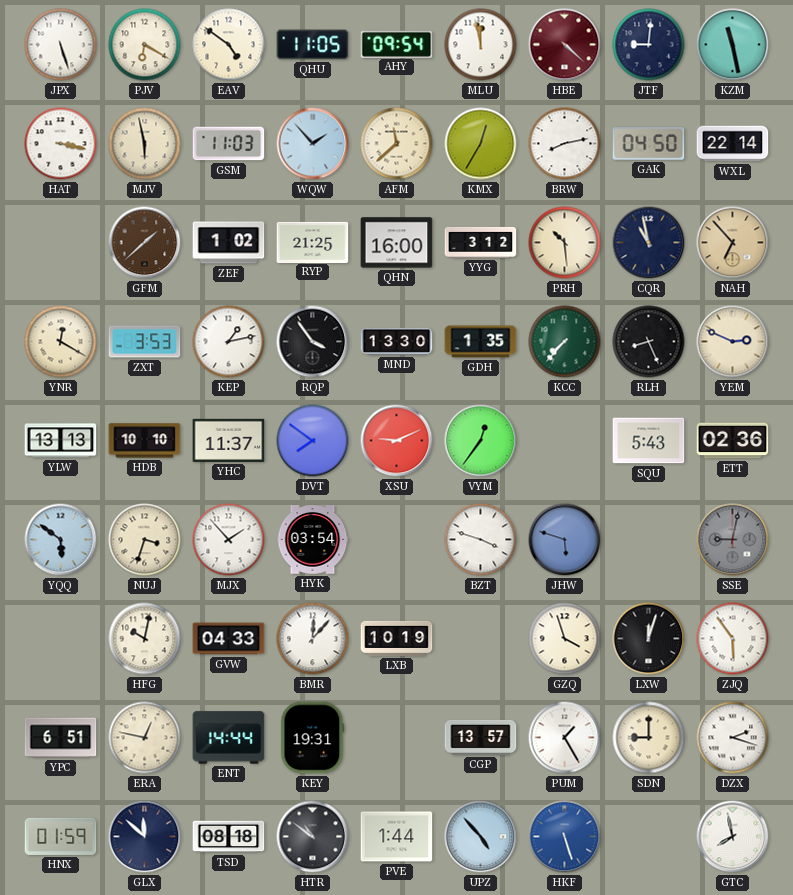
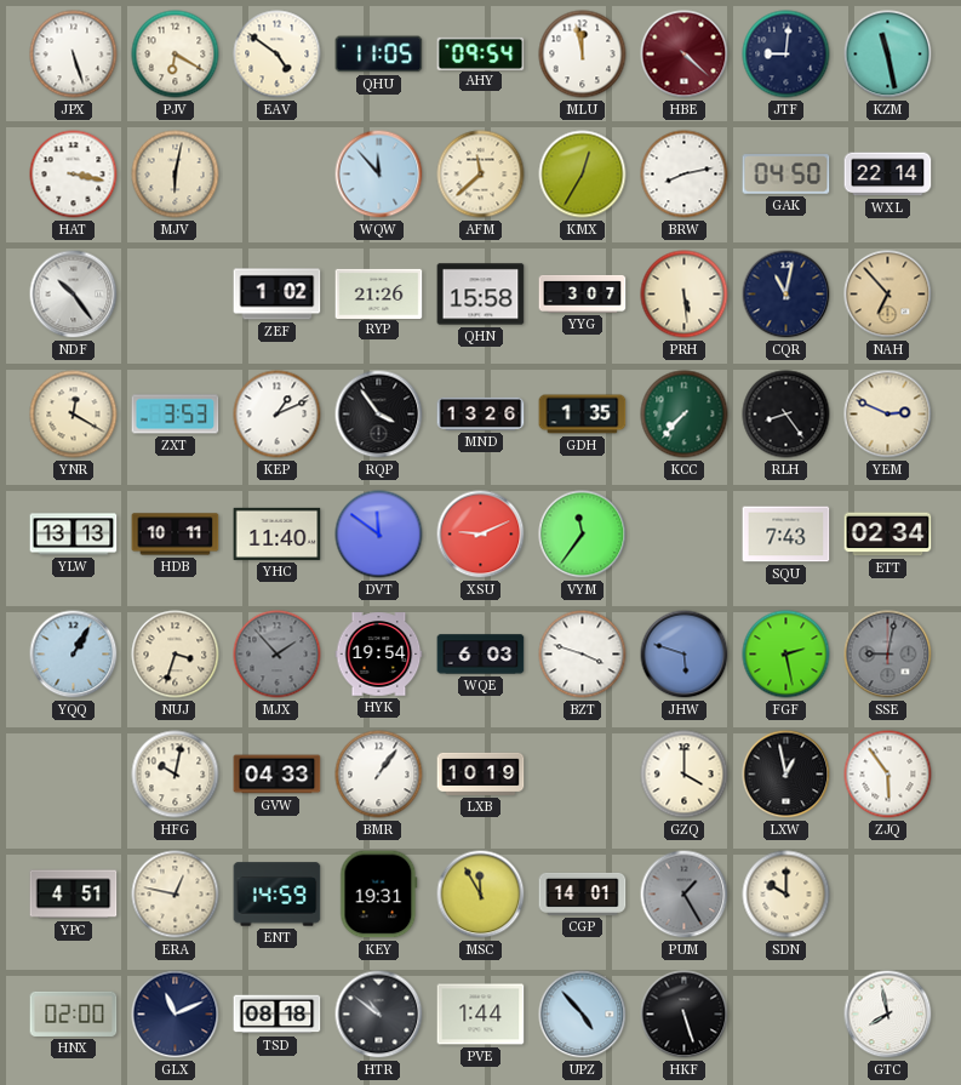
MJV: 5:58 -> 6:02 (176, 175)
GSM: 11:03 -> none (229, 144)
WQW: 1:53 -> 11:53 (379, 175)
NDF: none -> 10:24 (74, 295)
GFM: 1:38 -> none (145, 243)
RYP: 21:25 -> 21:26 (379, 293)
QHN: 16:00 -> 15:58 (481, 295)
YYG: 3:12 -> 3:07 (583, 293)
PRH: 10:29 -> 5:29 (685, 295)
CQR: 10:58 -> 11:02 (786, 295)
KEP: 1:13 -> 1:11 (278, 415)
MND: 13:30 -> 13:26 (481, 413)
RLH: 8:26 -> 8:24 (786, 415)
HDB: 10:10 -> 10:11 (176, 535)
YHC: 11:37 -> 11:40 (278, 533)
DVT: 7:51 -> 11:51 (379, 535)
VYM: 12:36 -> 11:36 (583, 535)
SQU: 5:43 -> 7:43 (786, 535)
ETT: 02:36 -> 02:34 (888, 535)
YQQ: 5:51 -> 1:05 (74, 655)
MJX dial: white -> grey (278, 655)
HYK: 03:54 -> 19:54 (379, 655)
WQE: none -> 6:03 (481, 655)
FGF: none -> 2:28 (786, 655)
BMR: 12:07 -> 1:06 (379, 775)
GZQ: 3:57 -> 4:00 (685, 775)
LXW: 12:03 -> 12:58 (786, 775)
YPC: 6:51 -> 4:51 (74, 895)
ENT: 14:44 -> 14:59 (278, 895)
MSC: none -> 11:55 (481, 895)
CGP: 13:57 -> 14:01 (583, 893)
PUM dial: white -> grey (685, 895)
SDN: 9:00 -> 10:00 (786, 895)
DZX: 2:18 -> none (733, 738)
HNX: 01:59 -> 02:00 (74, 1013)
GLX: 11:52 -> 11:11 (176, 1015)
HKF dial: blue -> black (685, 1015)
